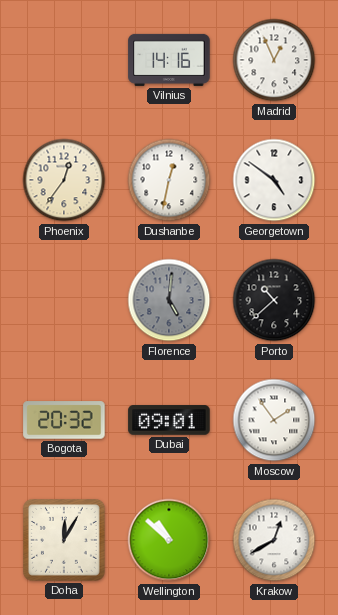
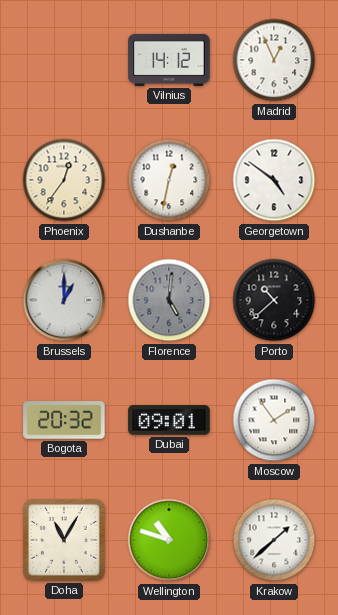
Vilnius: 14:16 -> 14:12 (169, 60)
Brussels: none -> 1:00 (64, 300)
Doha: 12:05 -> 11:05 (65, 541)
Wellington: 10:52 -> 10:48 (169, 540)
Krakow: 12:40 -> 1:38 (274, 540)
